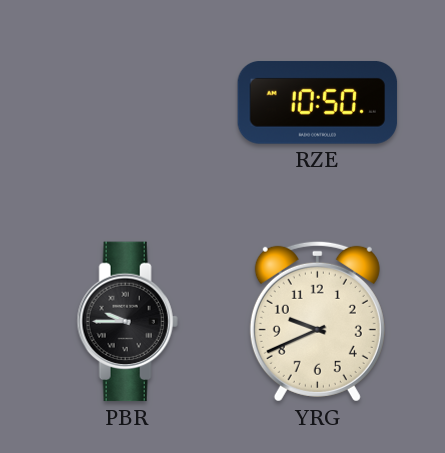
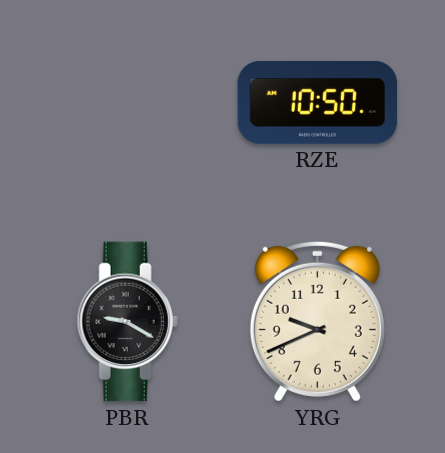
PBR: 9:45 -> 9:20 (127, 322)
